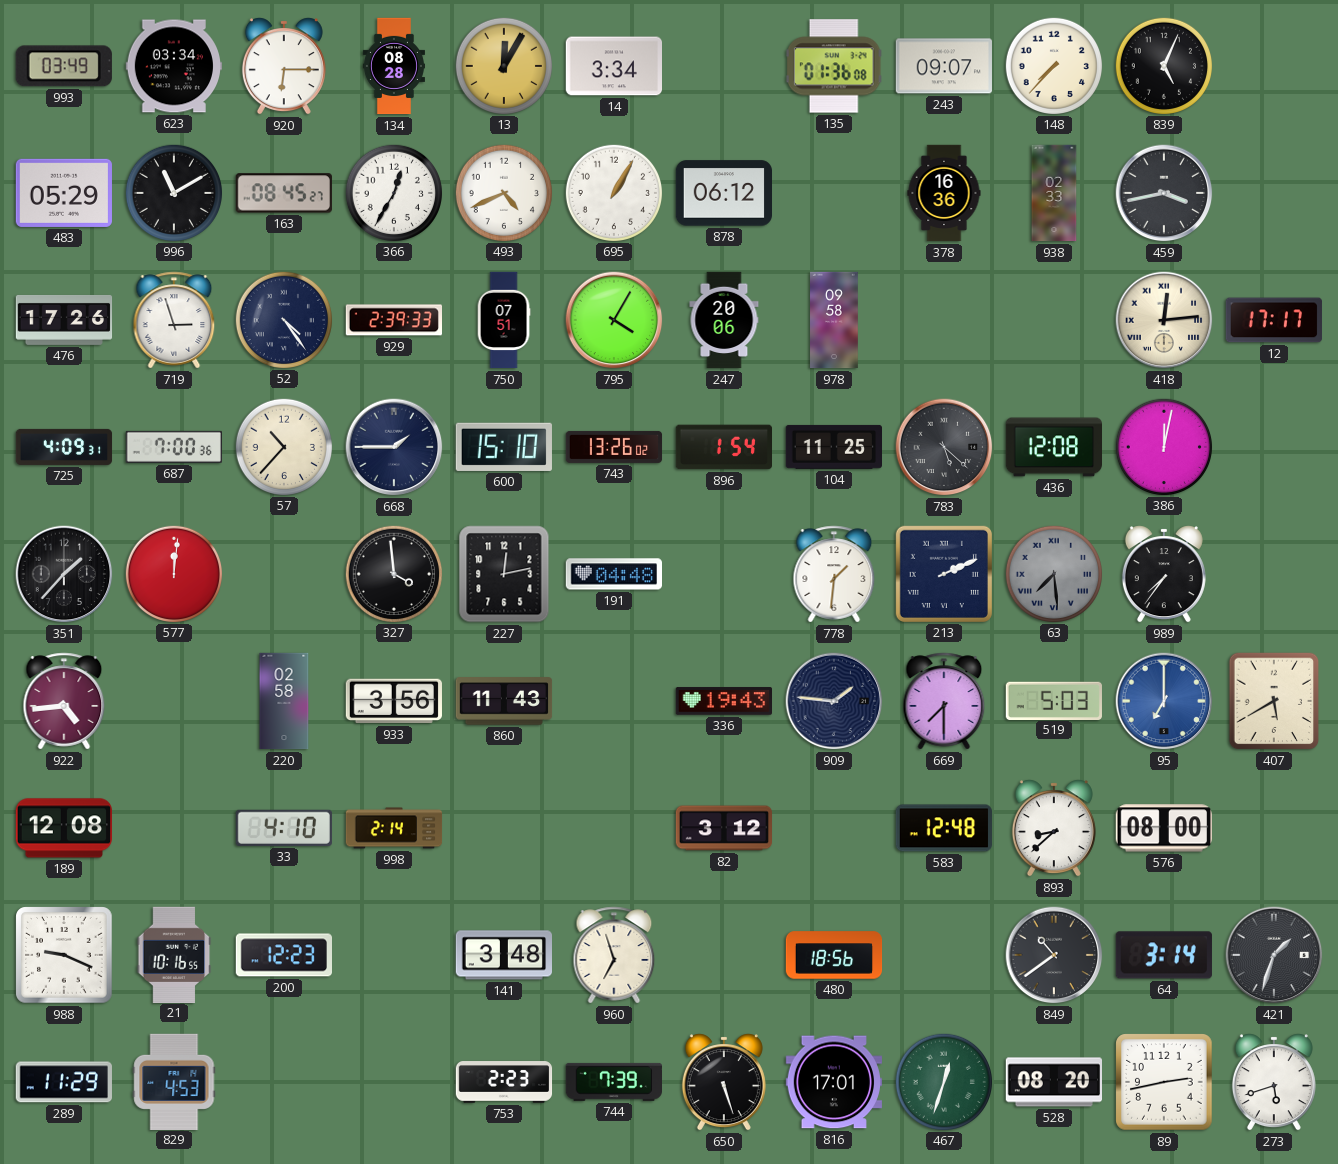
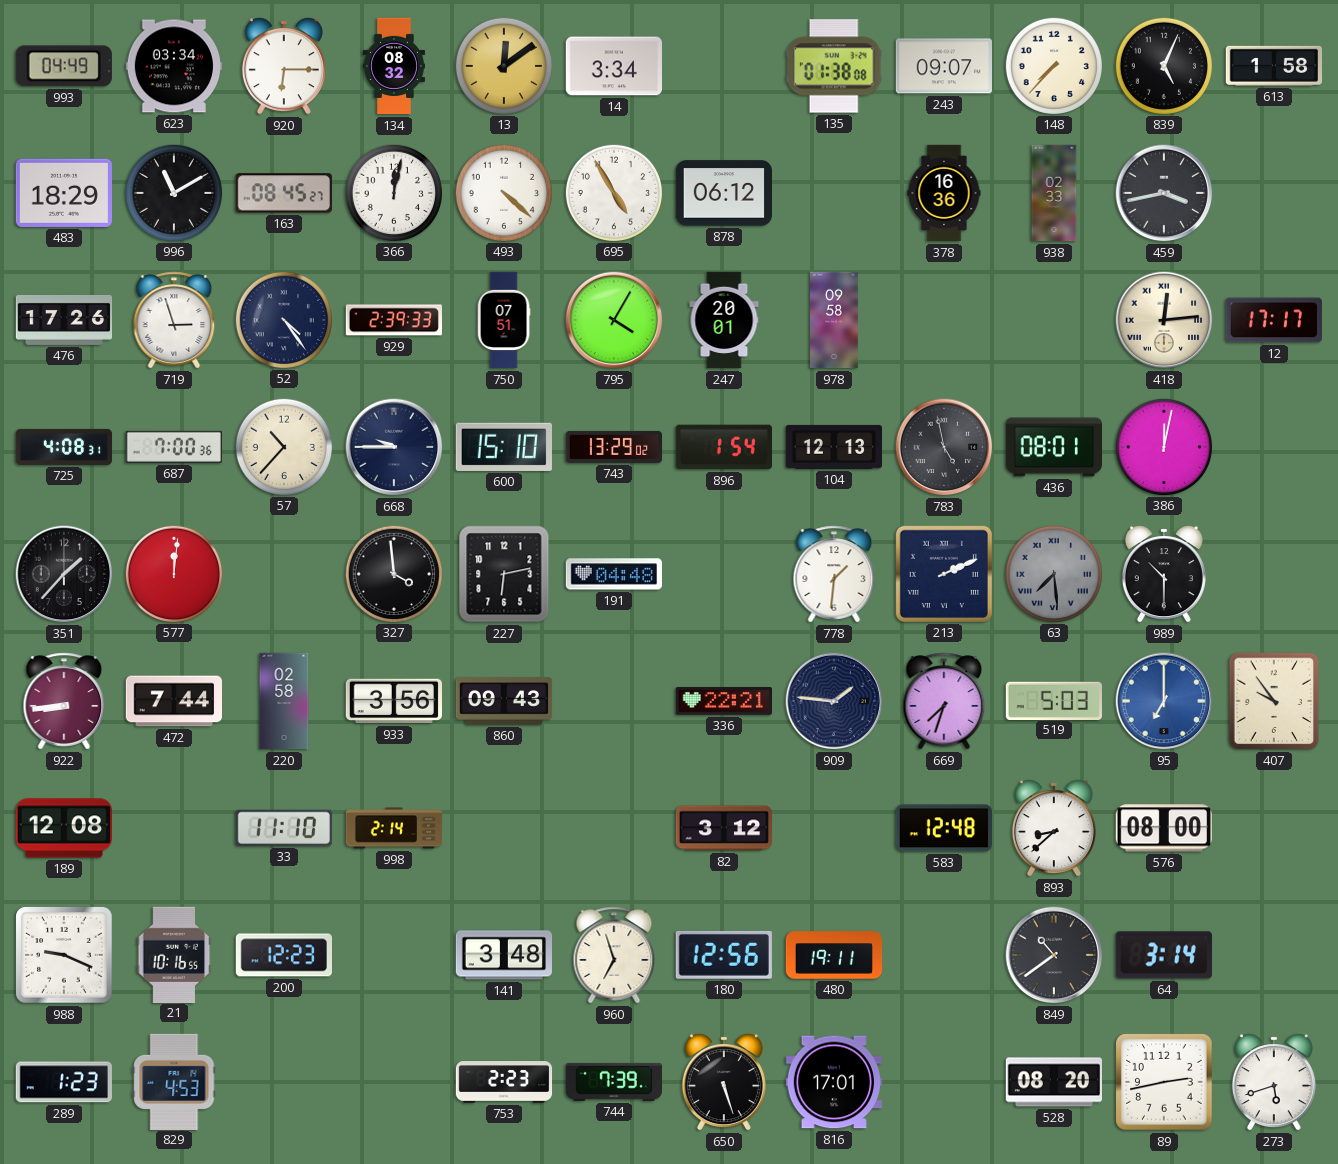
993: 03:49 -> 04:49 (64, 66)
134: 08:28 -> 08:32 (394, 66)
13: 12:05 -> 12:09 (503, 65)
135: 01:36 -> 01:38 (834, 66)
613: none -> 1:58 (1273, 66)
483: 05:29 -> 18:29 (64, 193)
366: 12:35 -> 12:02 (393, 192)
493: 4:41 -> 4:22 (503, 192)
695: 1:05 -> 4:55 (613, 192)
247: 20:06 -> 20:01 (724, 320)
725: 4:09 -> 4:08 (64, 447)
668: 1:45 -> 9:45 (394, 447)
743: 13:26 -> 13:29 (614, 447)
104: 11:25 -> 12:13 (833, 447)
783: 5:22 -> 4:58 (944, 447)
436: 12:08 -> 08:01 (1053, 447)
227: 12:13 -> 6:13 (504, 574)
989: 7:36 -> 10:30 (1164, 574)
922: 4:44 -> 8:44 (64, 701)
472: none -> 7:44 (173, 701)
860: 11:43 -> 09:43 (504, 701)
336: 19:43 -> 22:21 (723, 701)
669: 7:30 -> 7:33 (944, 701)
407: 5:40 -> 9:54 (1274, 701)
33: 4:10 -> 11:10 (284, 828)
180: none -> 12:56 (724, 955)
480: 18:56 -> 19:11 (834, 955)
421: 1:33 -> none (1274, 955)
289: 11:29 -> 1:23 (64, 1082)
467: 12:33 -> none (943, 1081)
